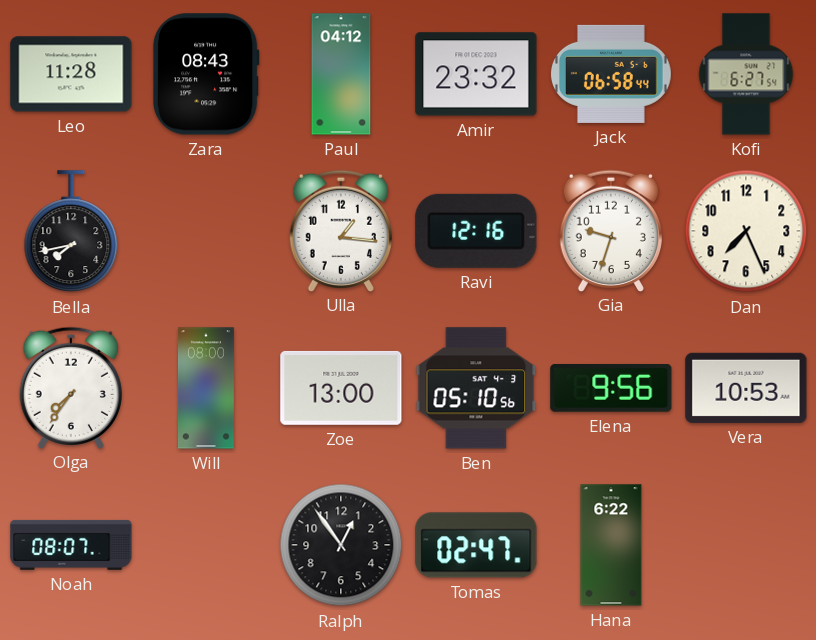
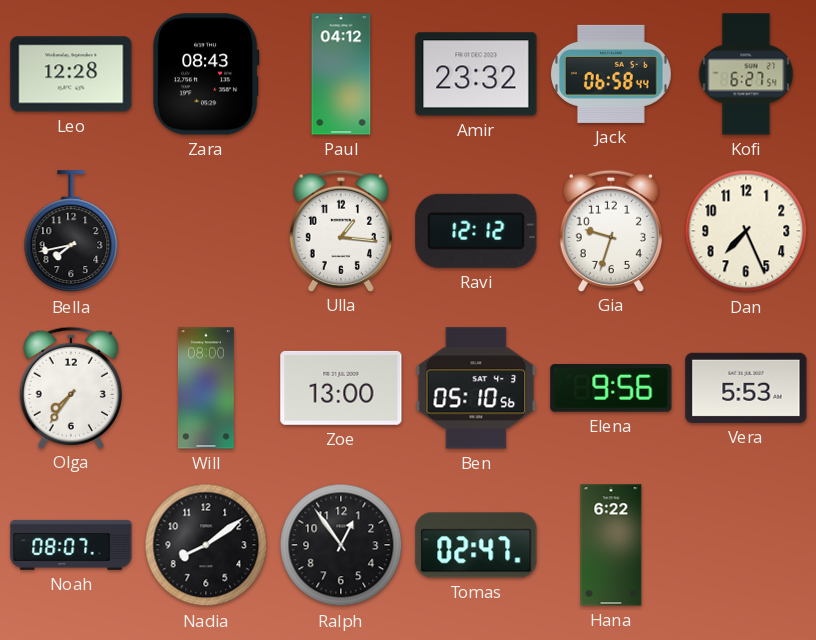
Leo: 11:28 -> 12:28 (71, 74)
Ravi: 12:16 -> 12:12 (476, 231)
Vera: 10:53 -> 5:53 (746, 388)
Nadia: none -> 8:09 (206, 545)
